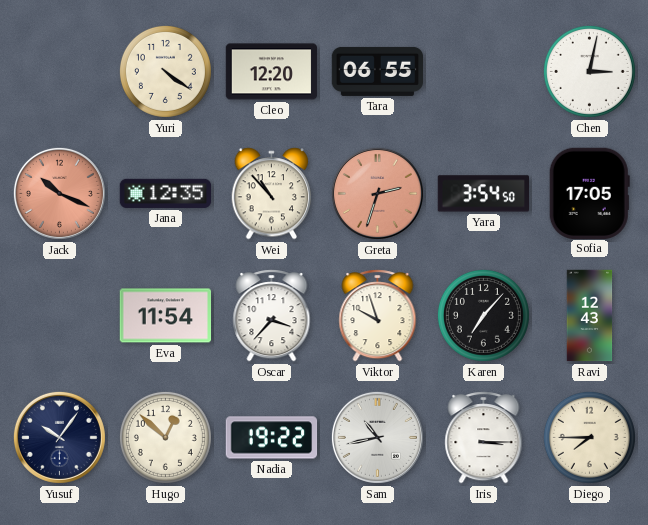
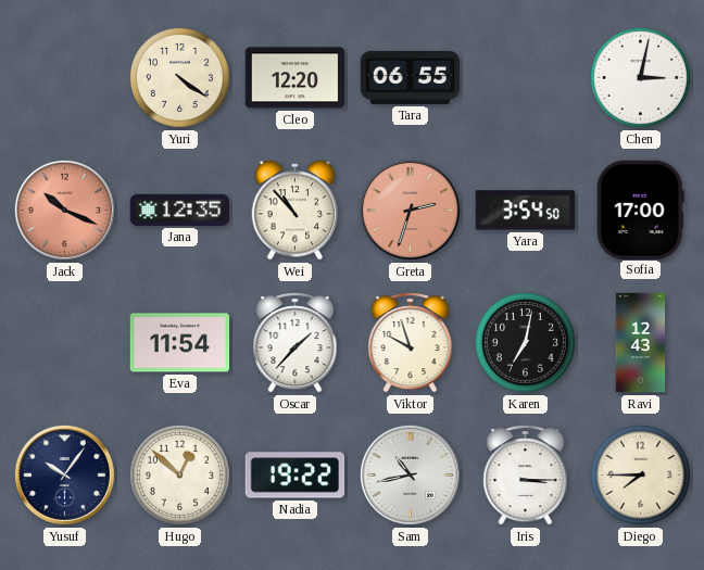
Sofia: 17:05 -> 17:00 (640, 210)
Oscar: 3:37 -> 1:37 (296, 343)
Karen: 7:07 -> 7:02 (525, 342)
